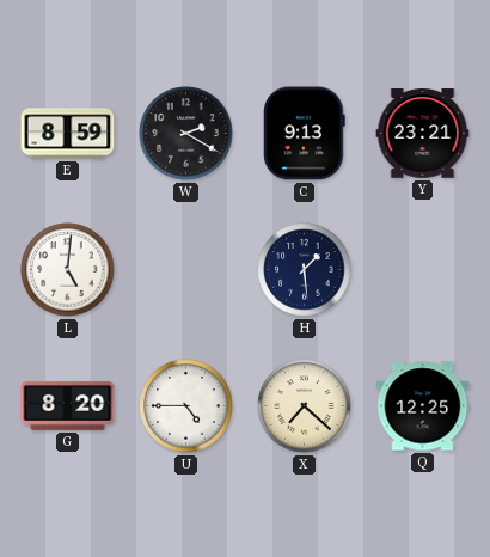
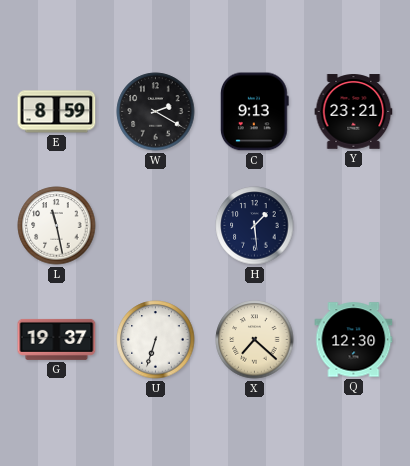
L: 5:01 -> 11:28 (57, 226)
G: 8:20 -> 19:37 (57, 339)
U: 4:45 -> 6:33 (156, 340)
Q: 12:25 -> 12:30 (354, 340)
